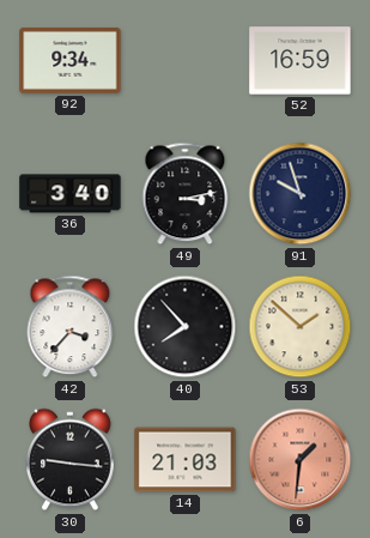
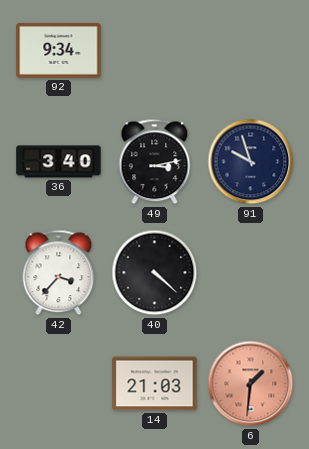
52: 16:59 -> none (301, 61)
40: 7:53 -> 4:22 (155, 273)
53: 1:52 -> none (301, 327)
30: 9:16 -> none (71, 460)
